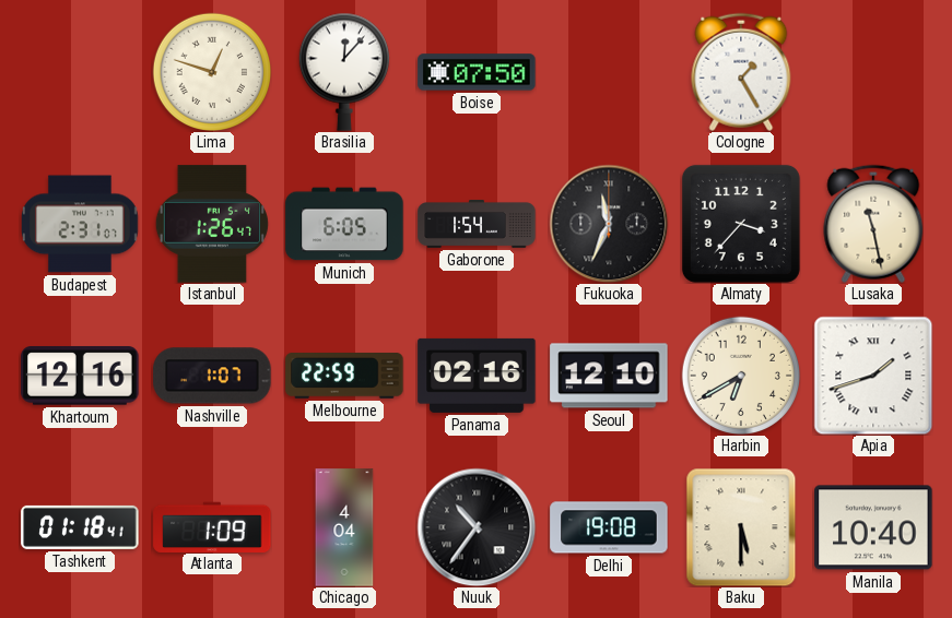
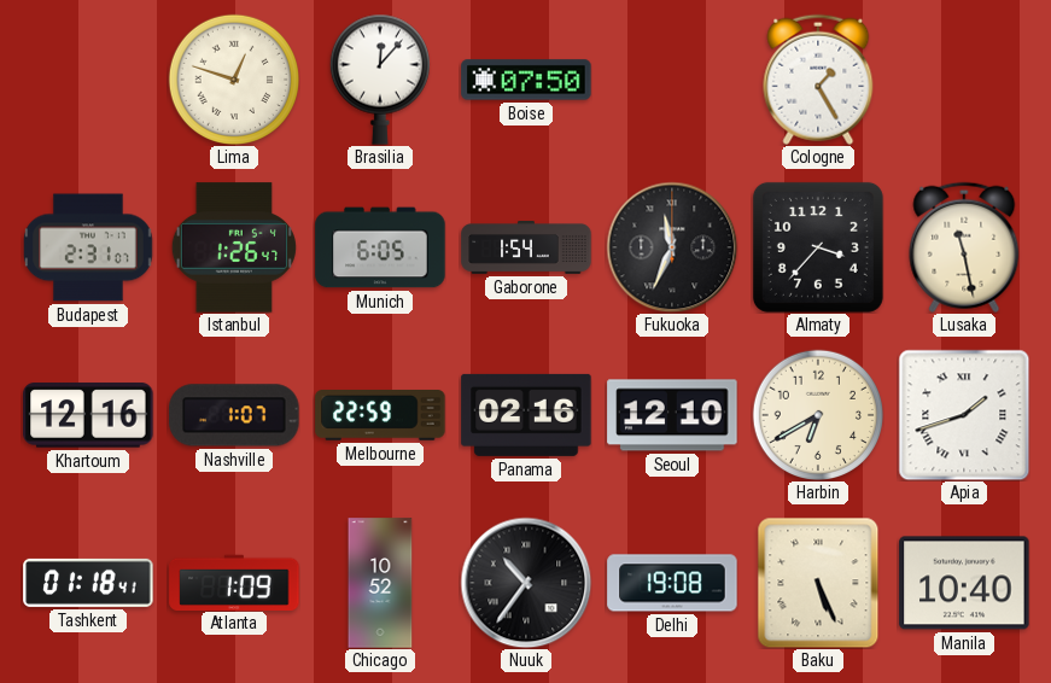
Chicago: 4:04 -> 10:52 (380, 583)
Baku: 5:30 -> 5:26 (818, 583)
